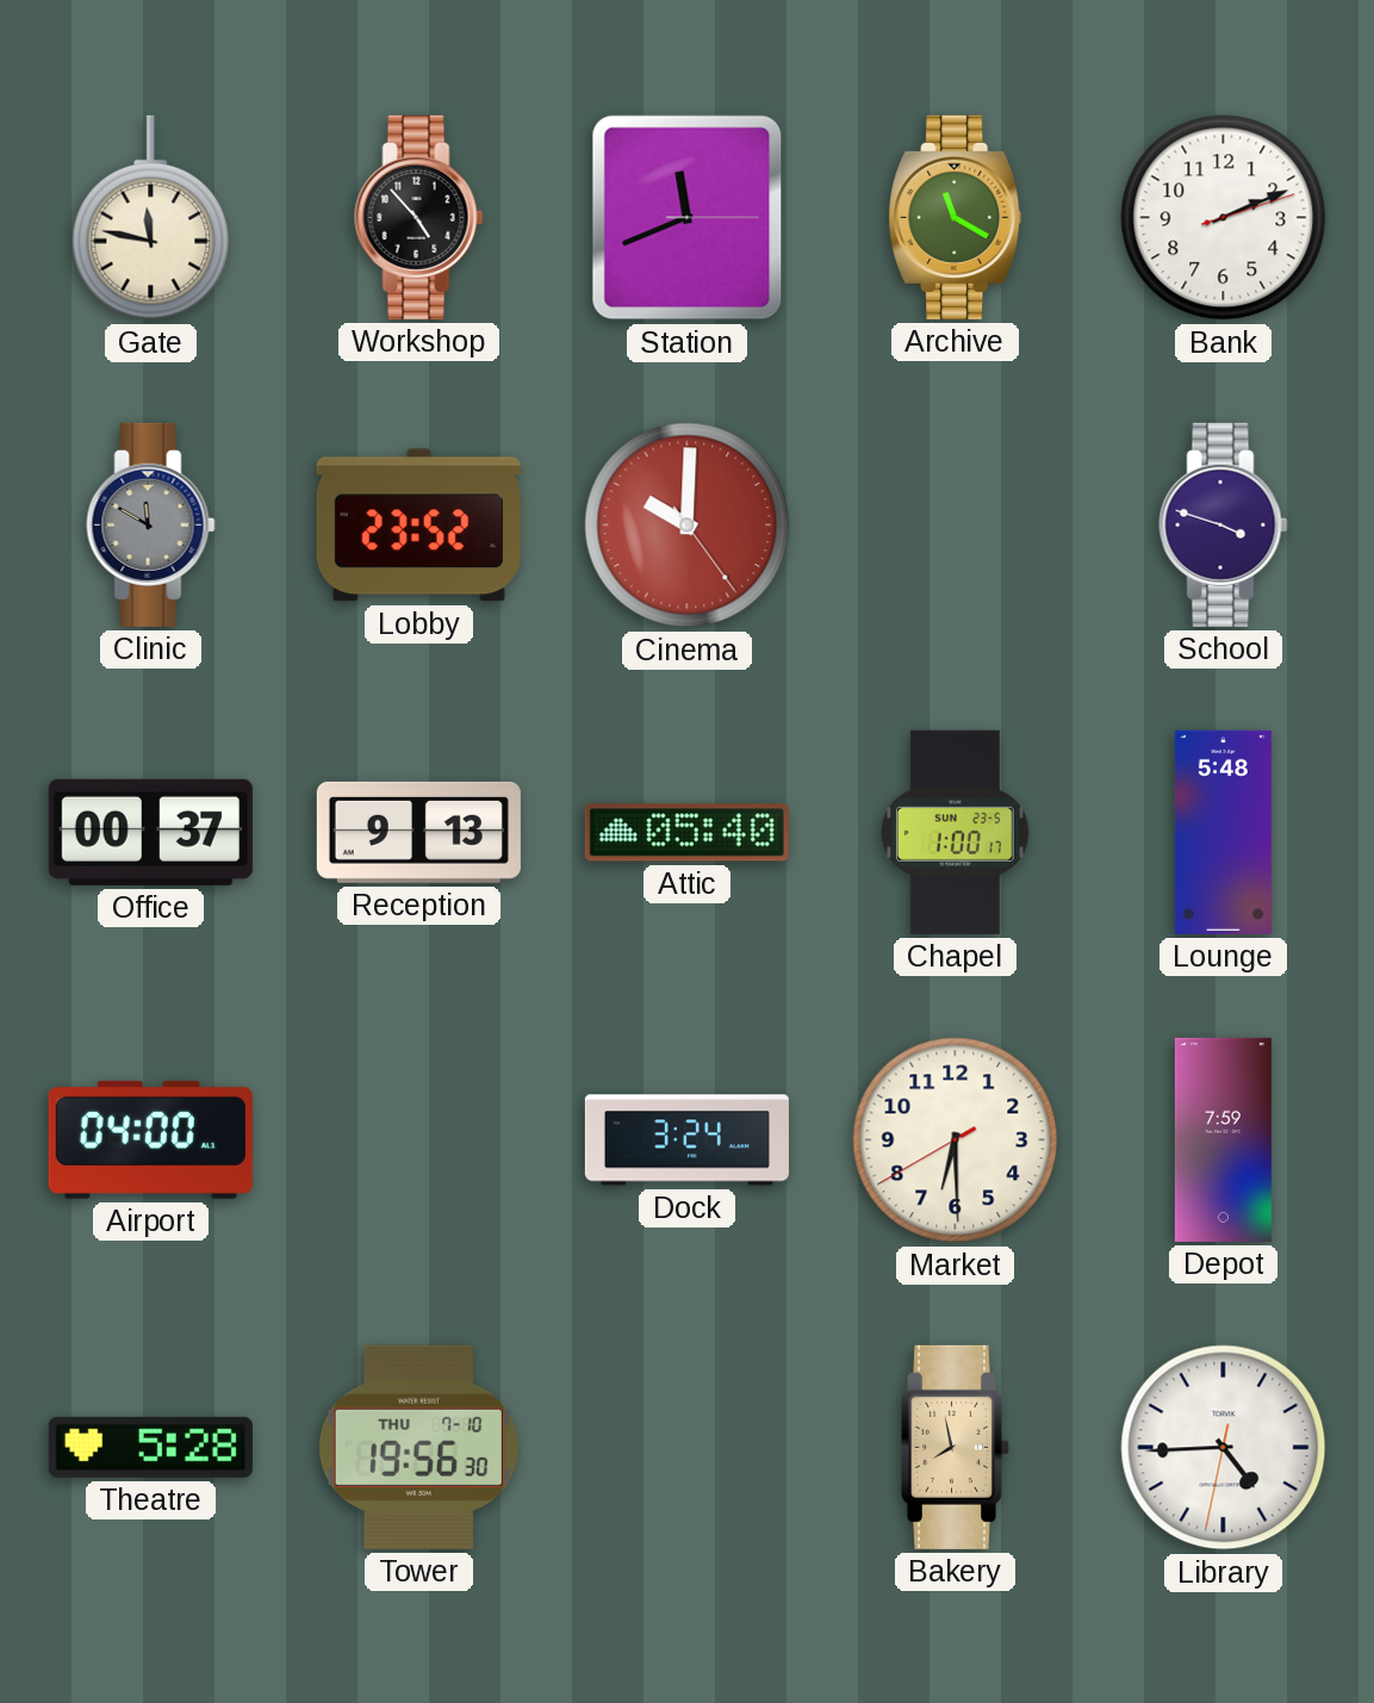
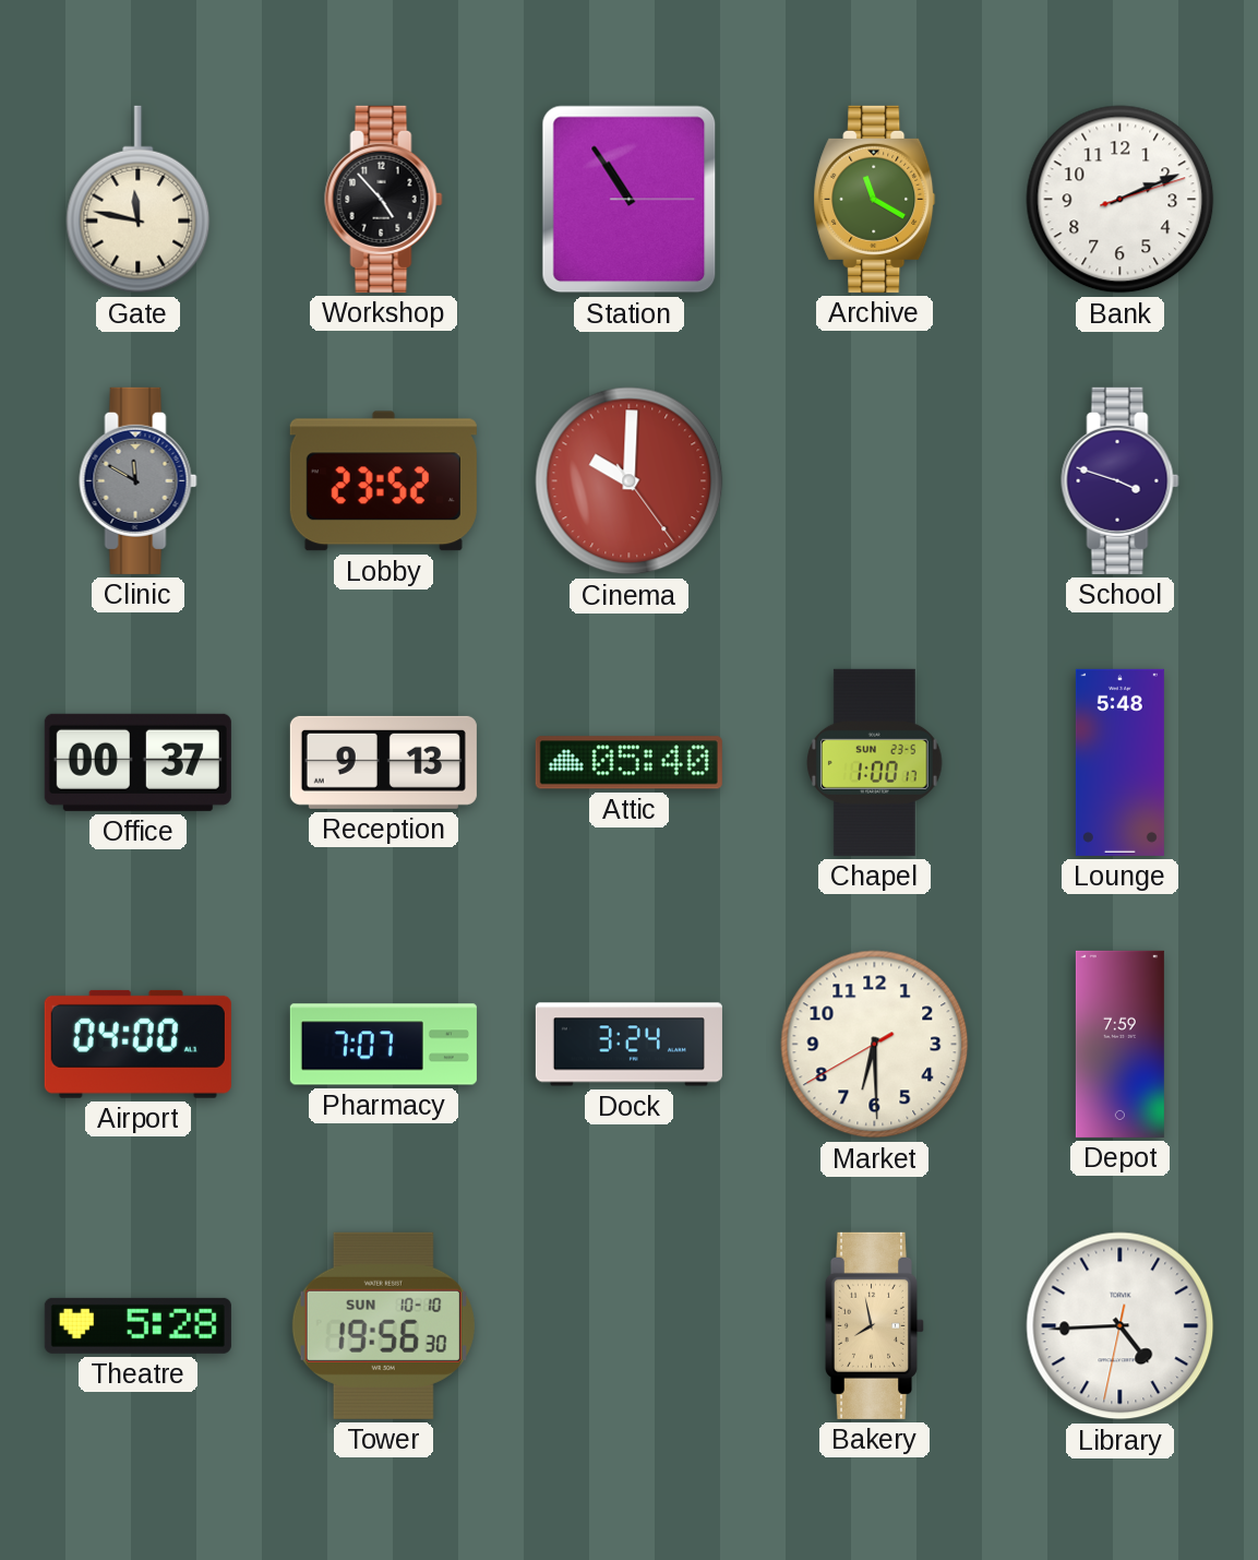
Station: 11:41 -> 10:54 (630, 200)
Pharmacy: none -> 7:07 (383, 1045)
Tower date: THU 7-10 -> SUN 10-10 (383, 1325)
